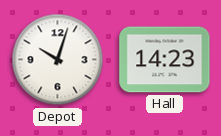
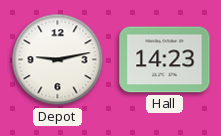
Depot: 10:03 -> 9:13 (58, 60)
